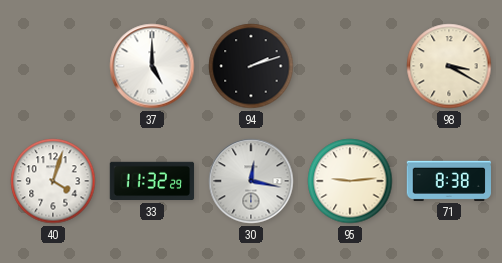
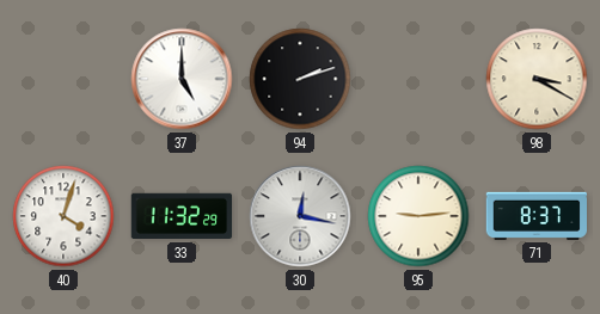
71: 8:38 -> 8:37 (537, 216)
